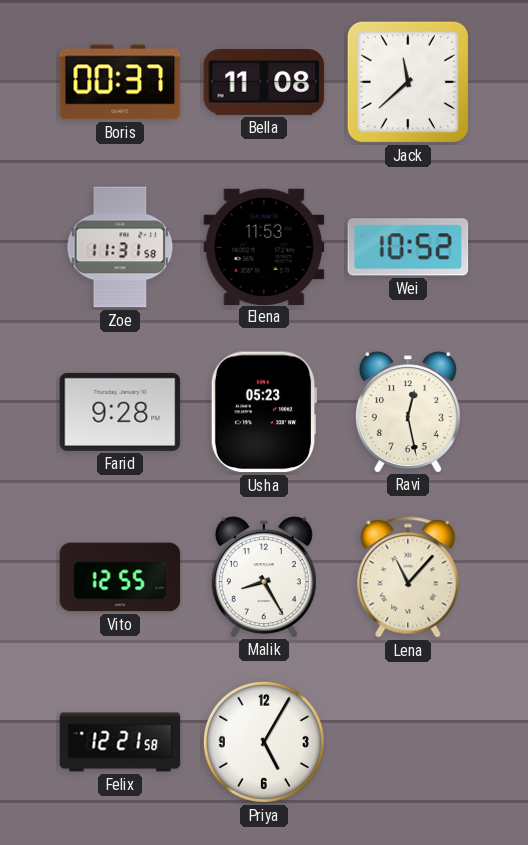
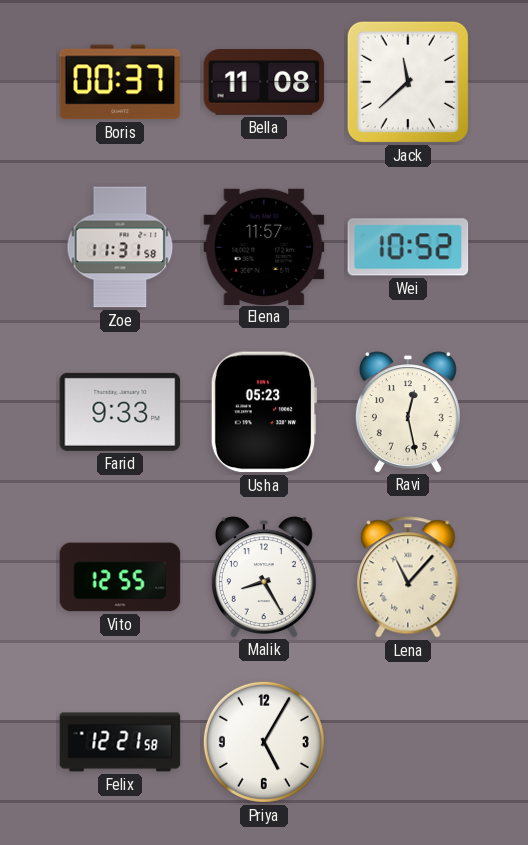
Elena: 11:53 -> 11:57 (264, 246)
Farid: 9:28 -> 9:33 (120, 412)
